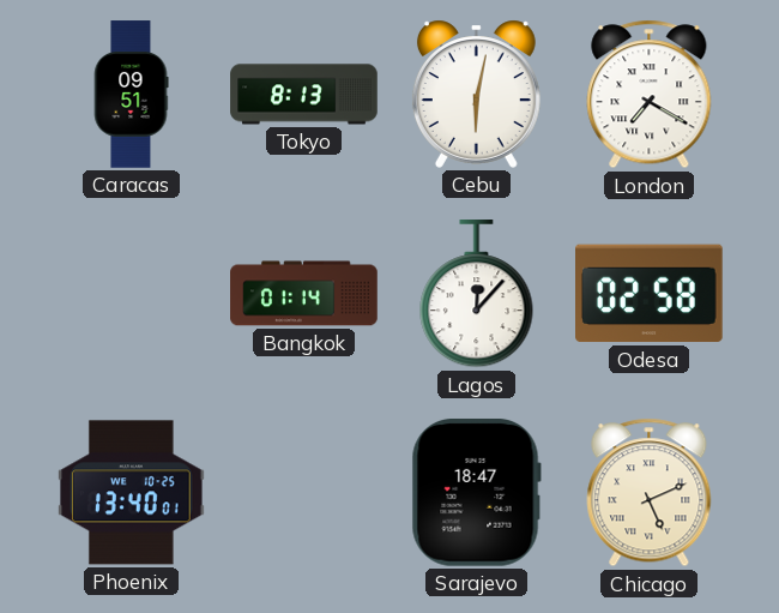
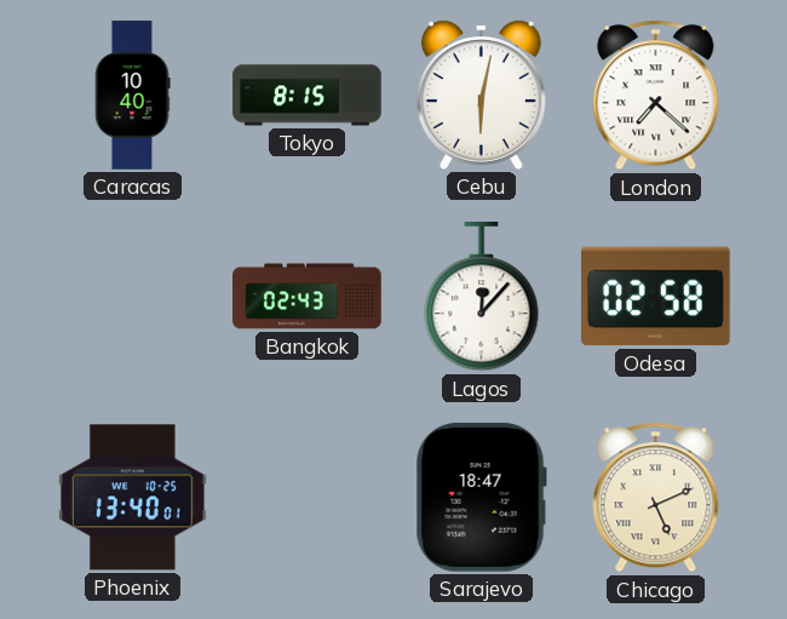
Caracas: 09:51 -> 10:40 (132, 96)
Tokyo: 8:13 -> 8:15 (308, 96)
London: 7:20 -> 7:22 (656, 96)
Bangkok: 01:14 -> 02:43 (308, 297)
